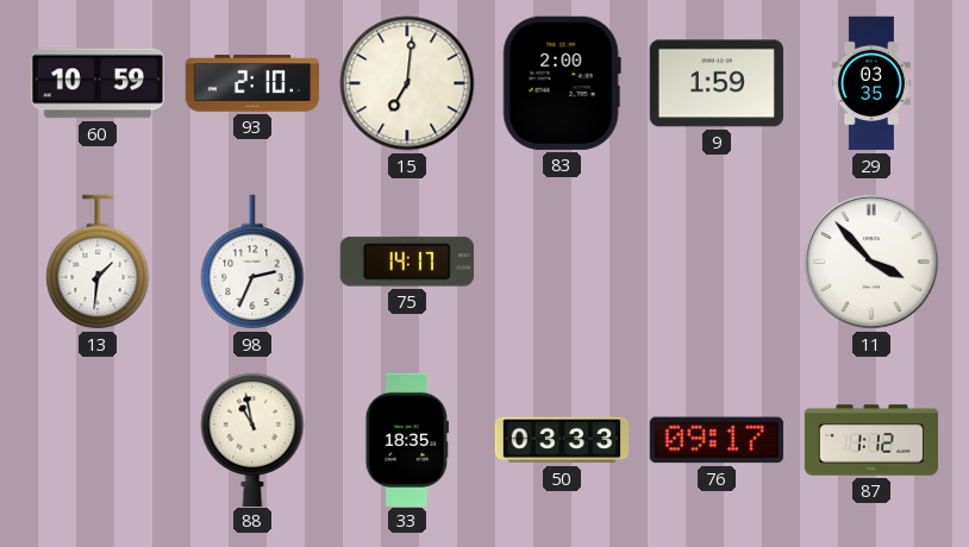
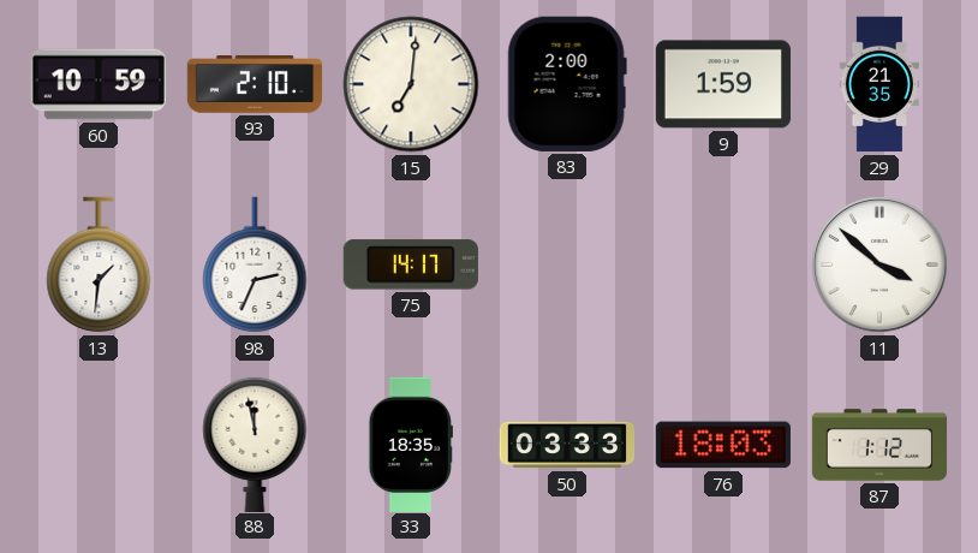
29: 03:35 -> 21:35 (879, 84)
11: 3:53 -> 3:52 (881, 266)
88: 10:58 -> 11:58 (255, 444)
76: 09:17 -> 18:03 (723, 445)
